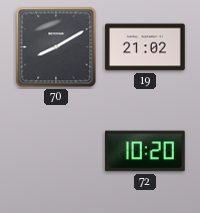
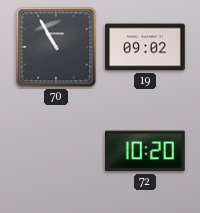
70: 8:10 -> 10:55 (56, 47)
19: 21:02 -> 09:02 (145, 47)
